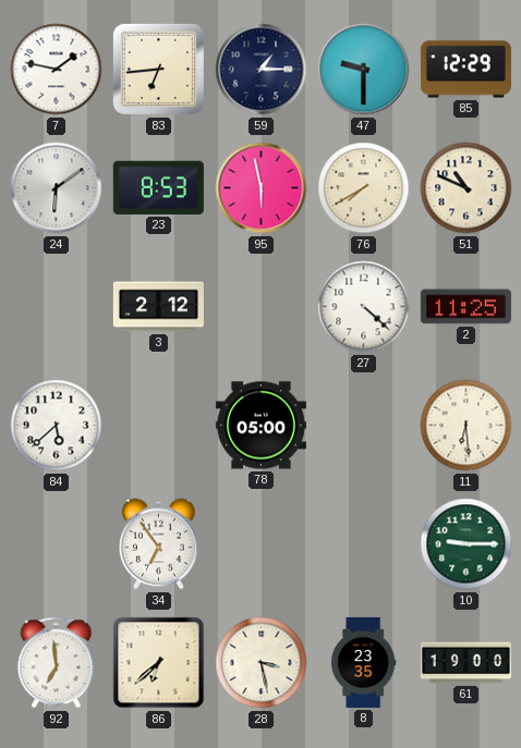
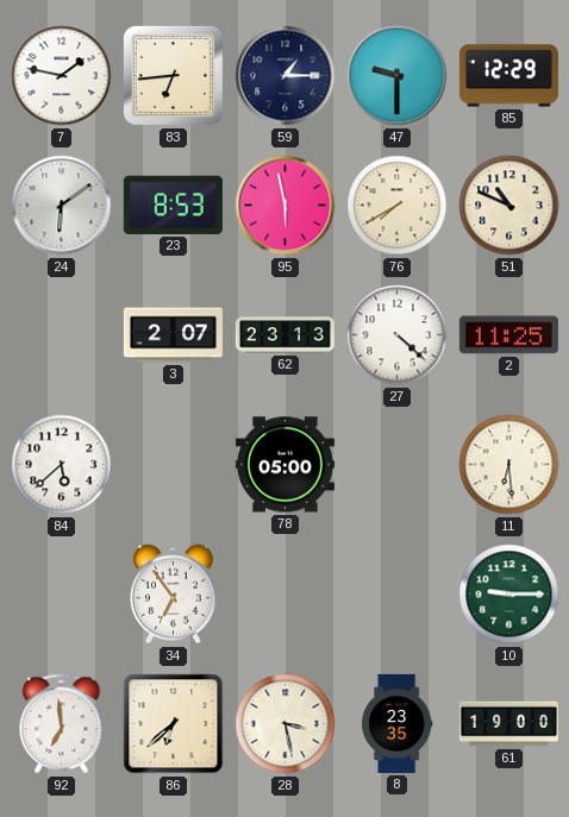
3: 2:12 -> 2:07 (173, 335)
62: none -> 23:13 (284, 335)
